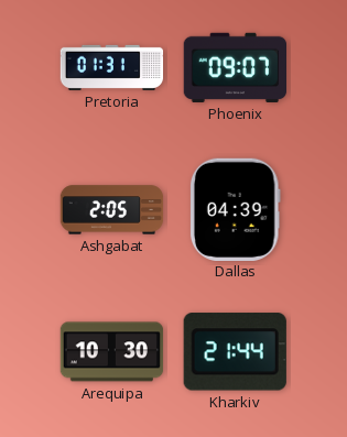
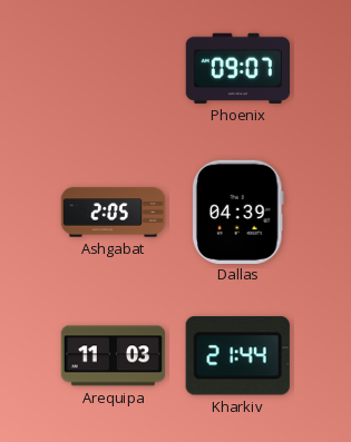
Pretoria: 01:31 -> none (112, 67)
Arequipa: 10:30 -> 11:03 (114, 356)
